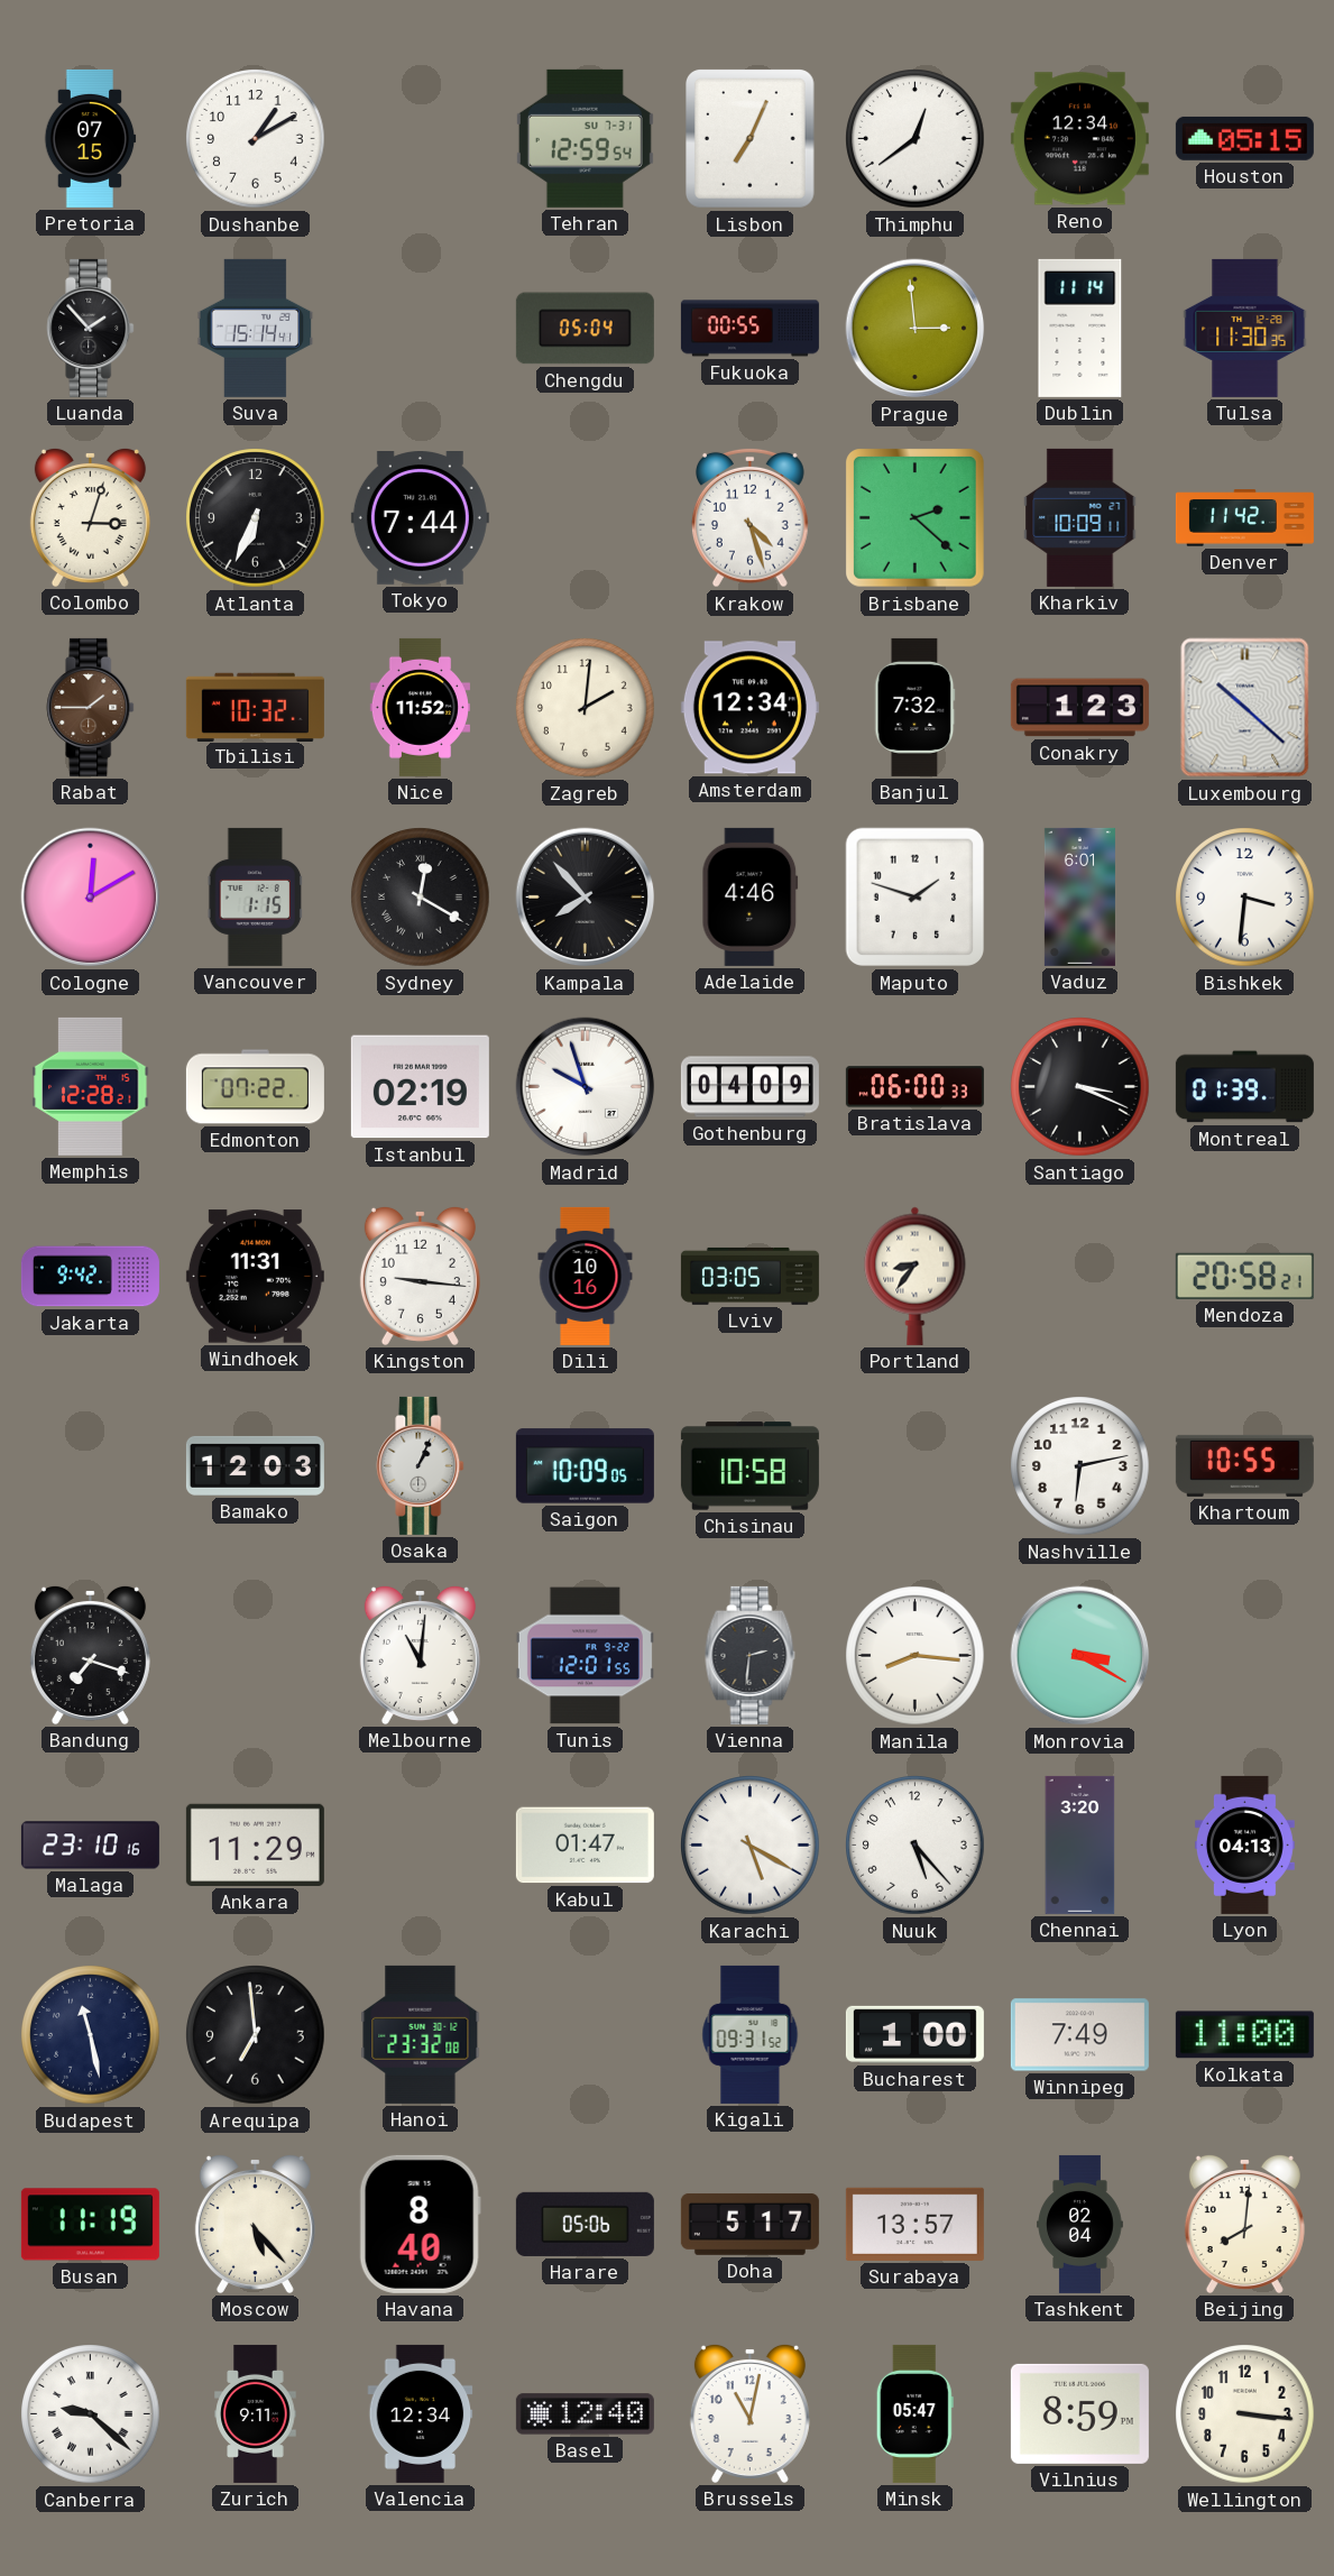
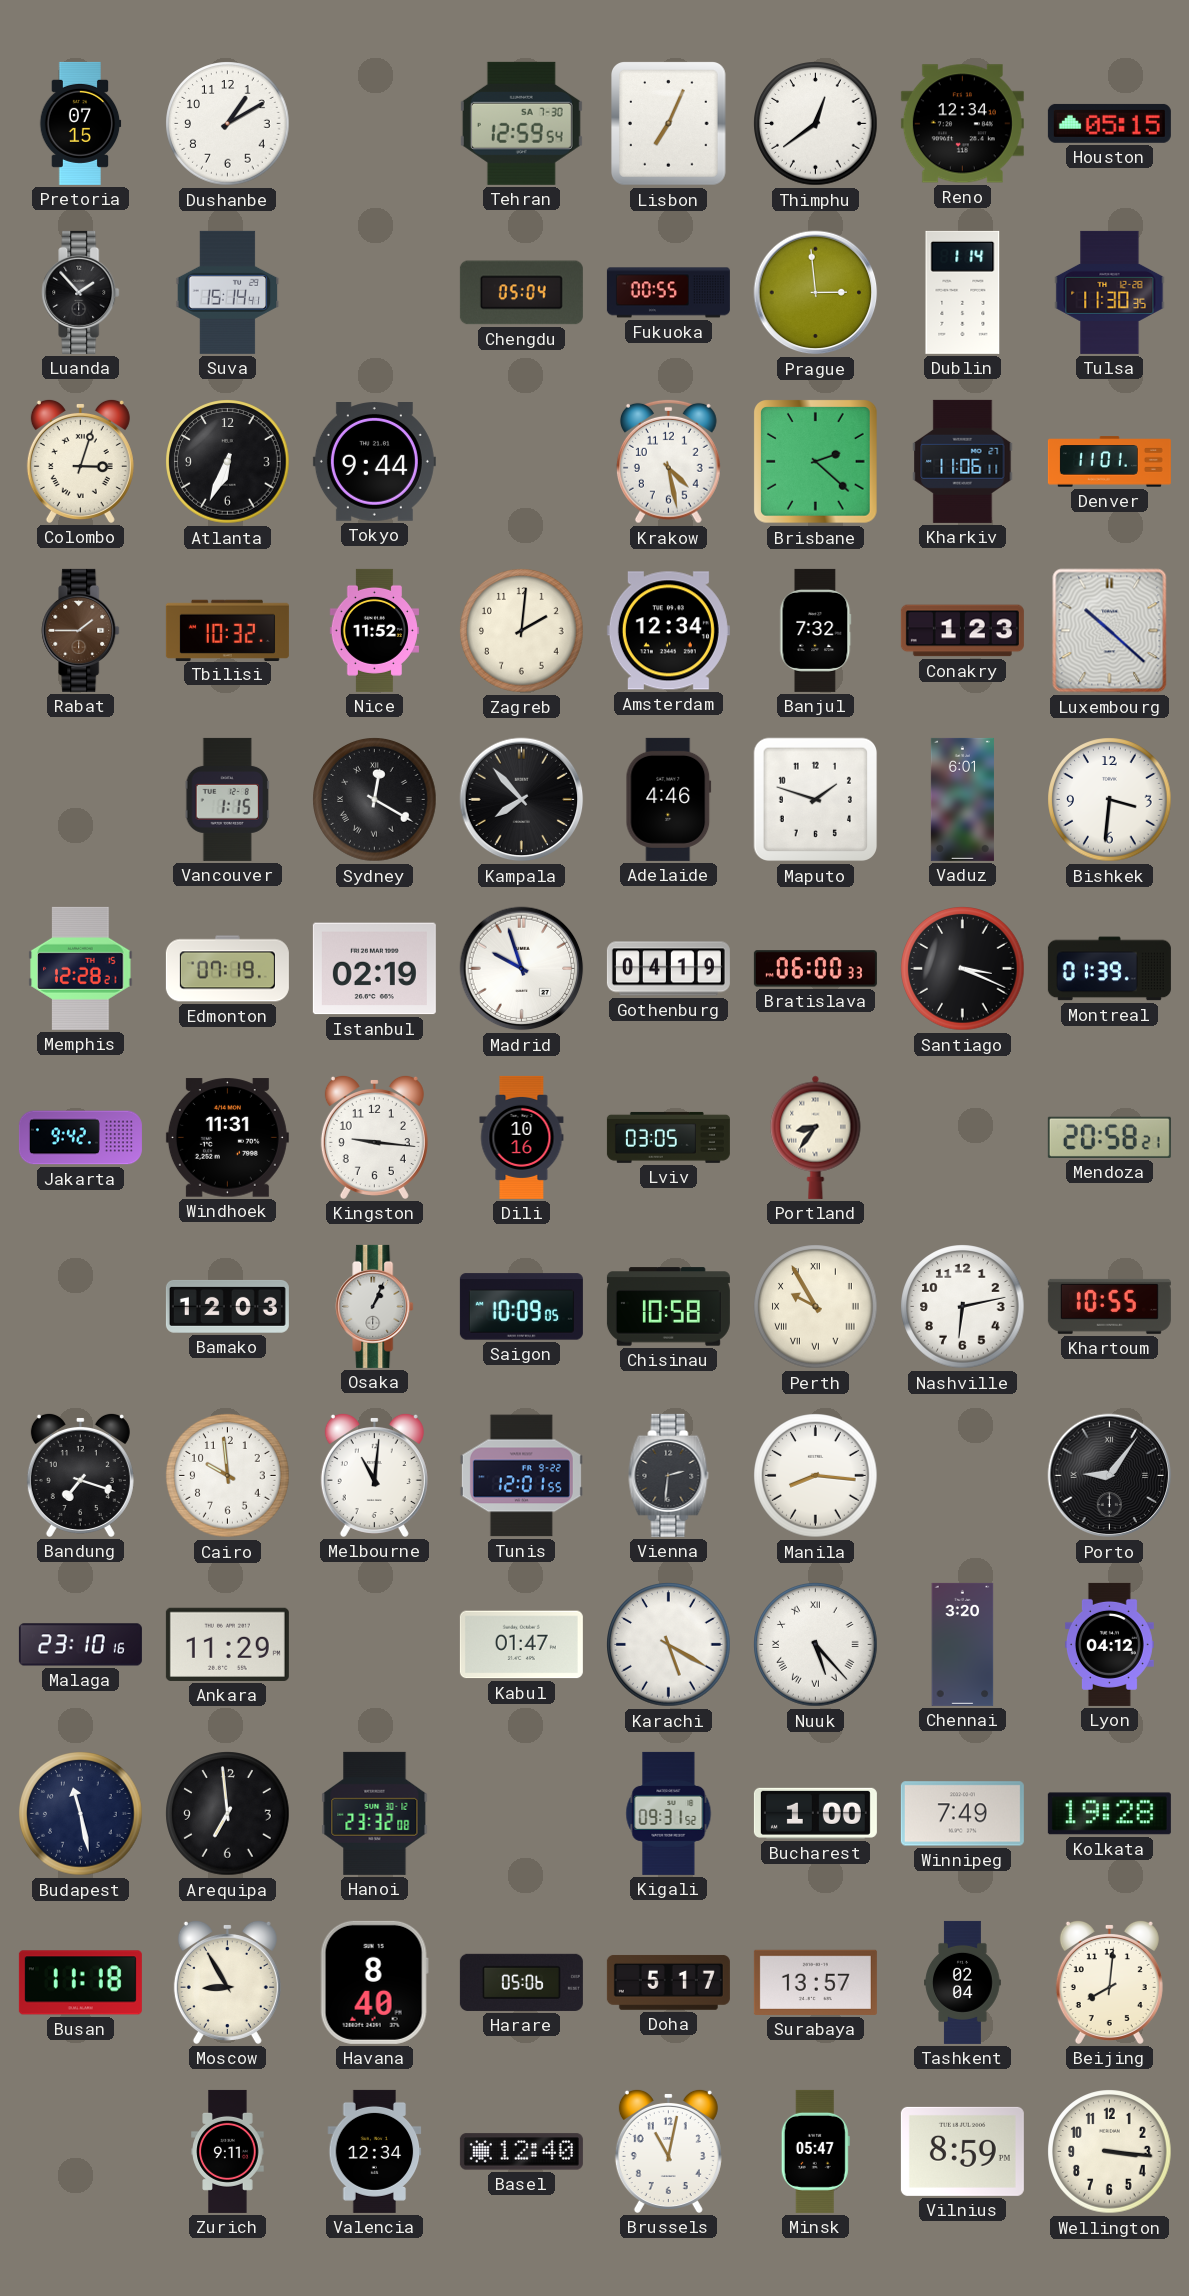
Tehran date: SU 7-31 -> SA 7-30 (521, 123)
Dublin: 11:14 -> 1:14 (963, 292)
Tokyo: 7:44 -> 9:44 (374, 462)
Krakow: 4:27 -> 4:28 (668, 461)
Kharkiv: 10:09 -> 11:06 (963, 461)
Denver: 11:42 -> 11:01 (1109, 462)
Cologne: 12:10 -> none (91, 898)
Edmonton: 07:22 -> 07:19 (227, 969)
Gothenburg: 04:09 -> 04:19 (668, 969)
Perth: none -> 9:55 (816, 1307)
Cairo: none -> 9:59 (228, 1476)
Monrovia: 3:20 -> none (1080, 1656)
Porto: none -> 9:06 (1110, 1476)
Nuuk numerals: Arabic -> Roman (816, 1645)
Lyon: 04:13 -> 04:12 (1109, 1644)
Kolkata: 11:00 -> 19:28 (1109, 1814)
Busan: 11:19 -> 11:18 (80, 1983)
Moscow: 5:23 -> 8:55 (227, 1982)
Canberra: 9:22 -> none (91, 2414)
